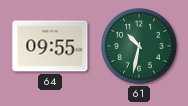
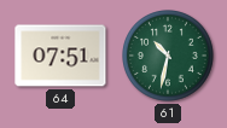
64: 09:55 -> 07:51 (60, 56)
